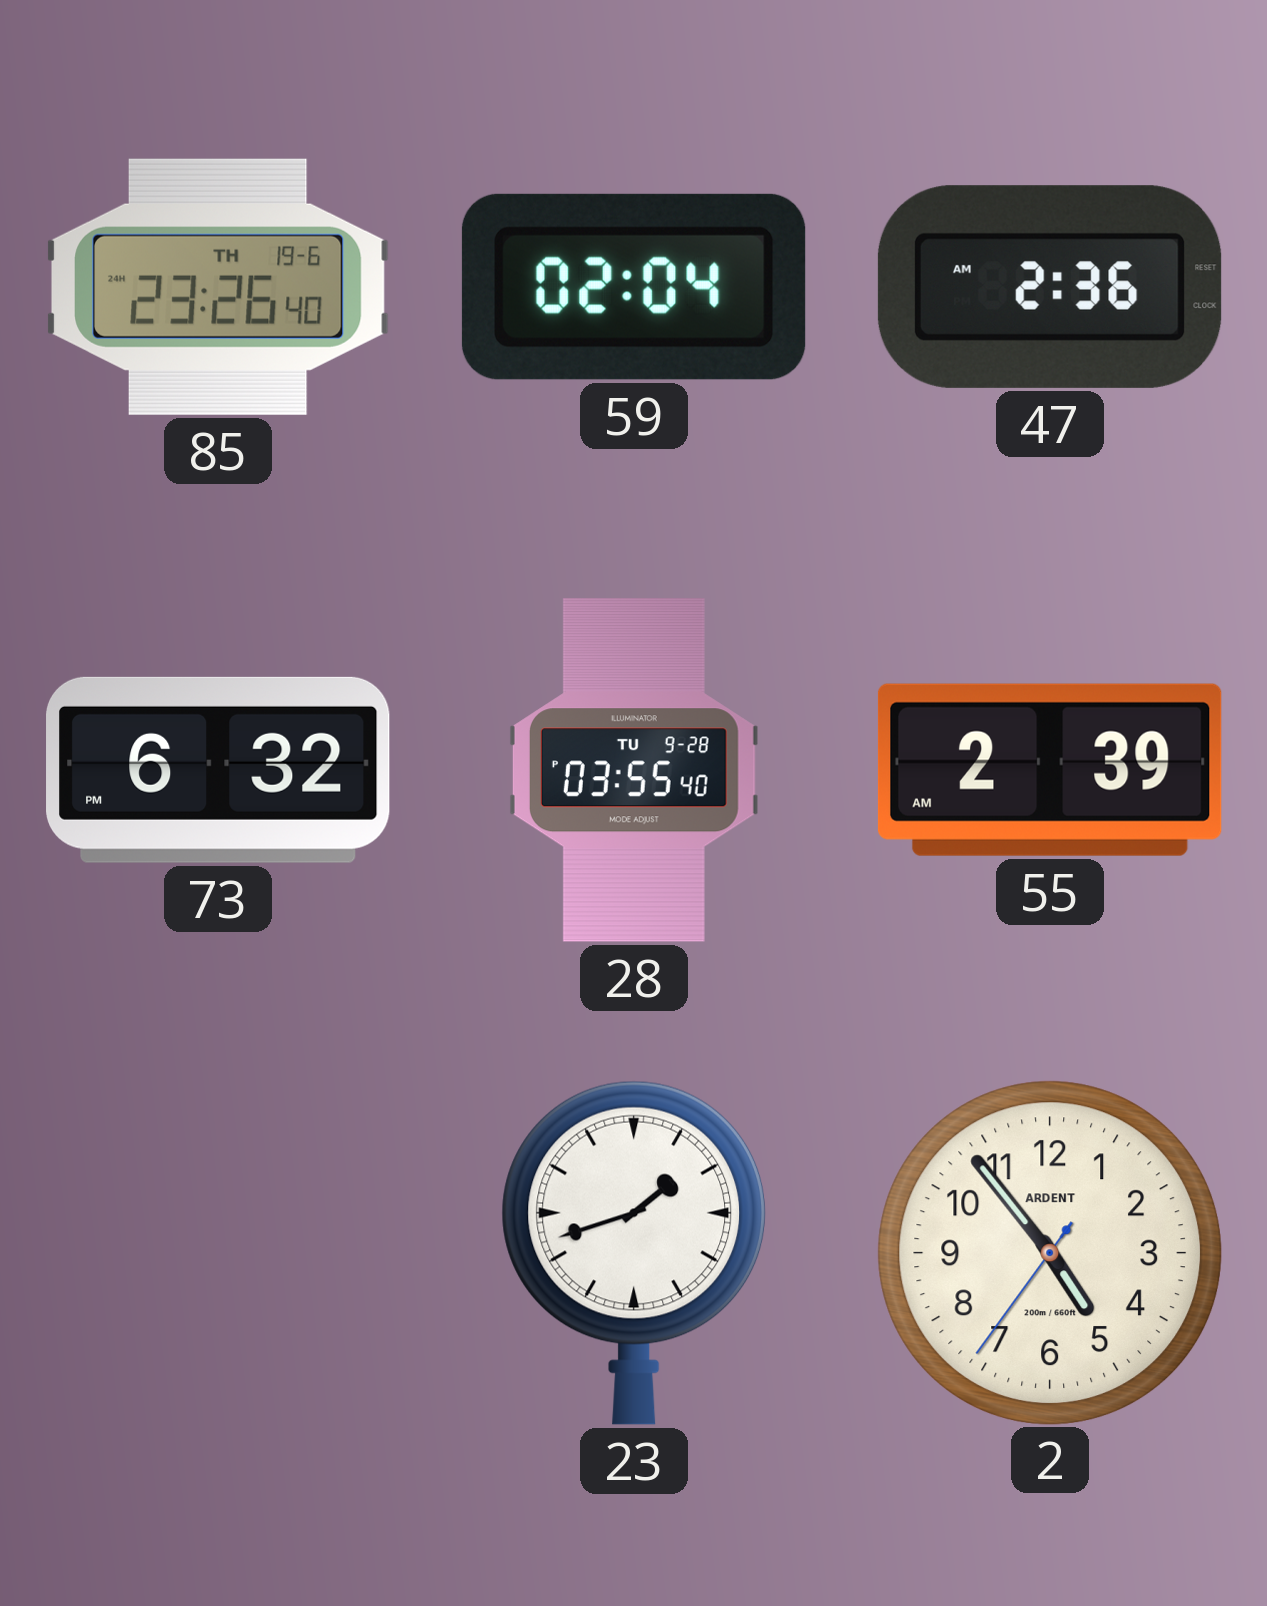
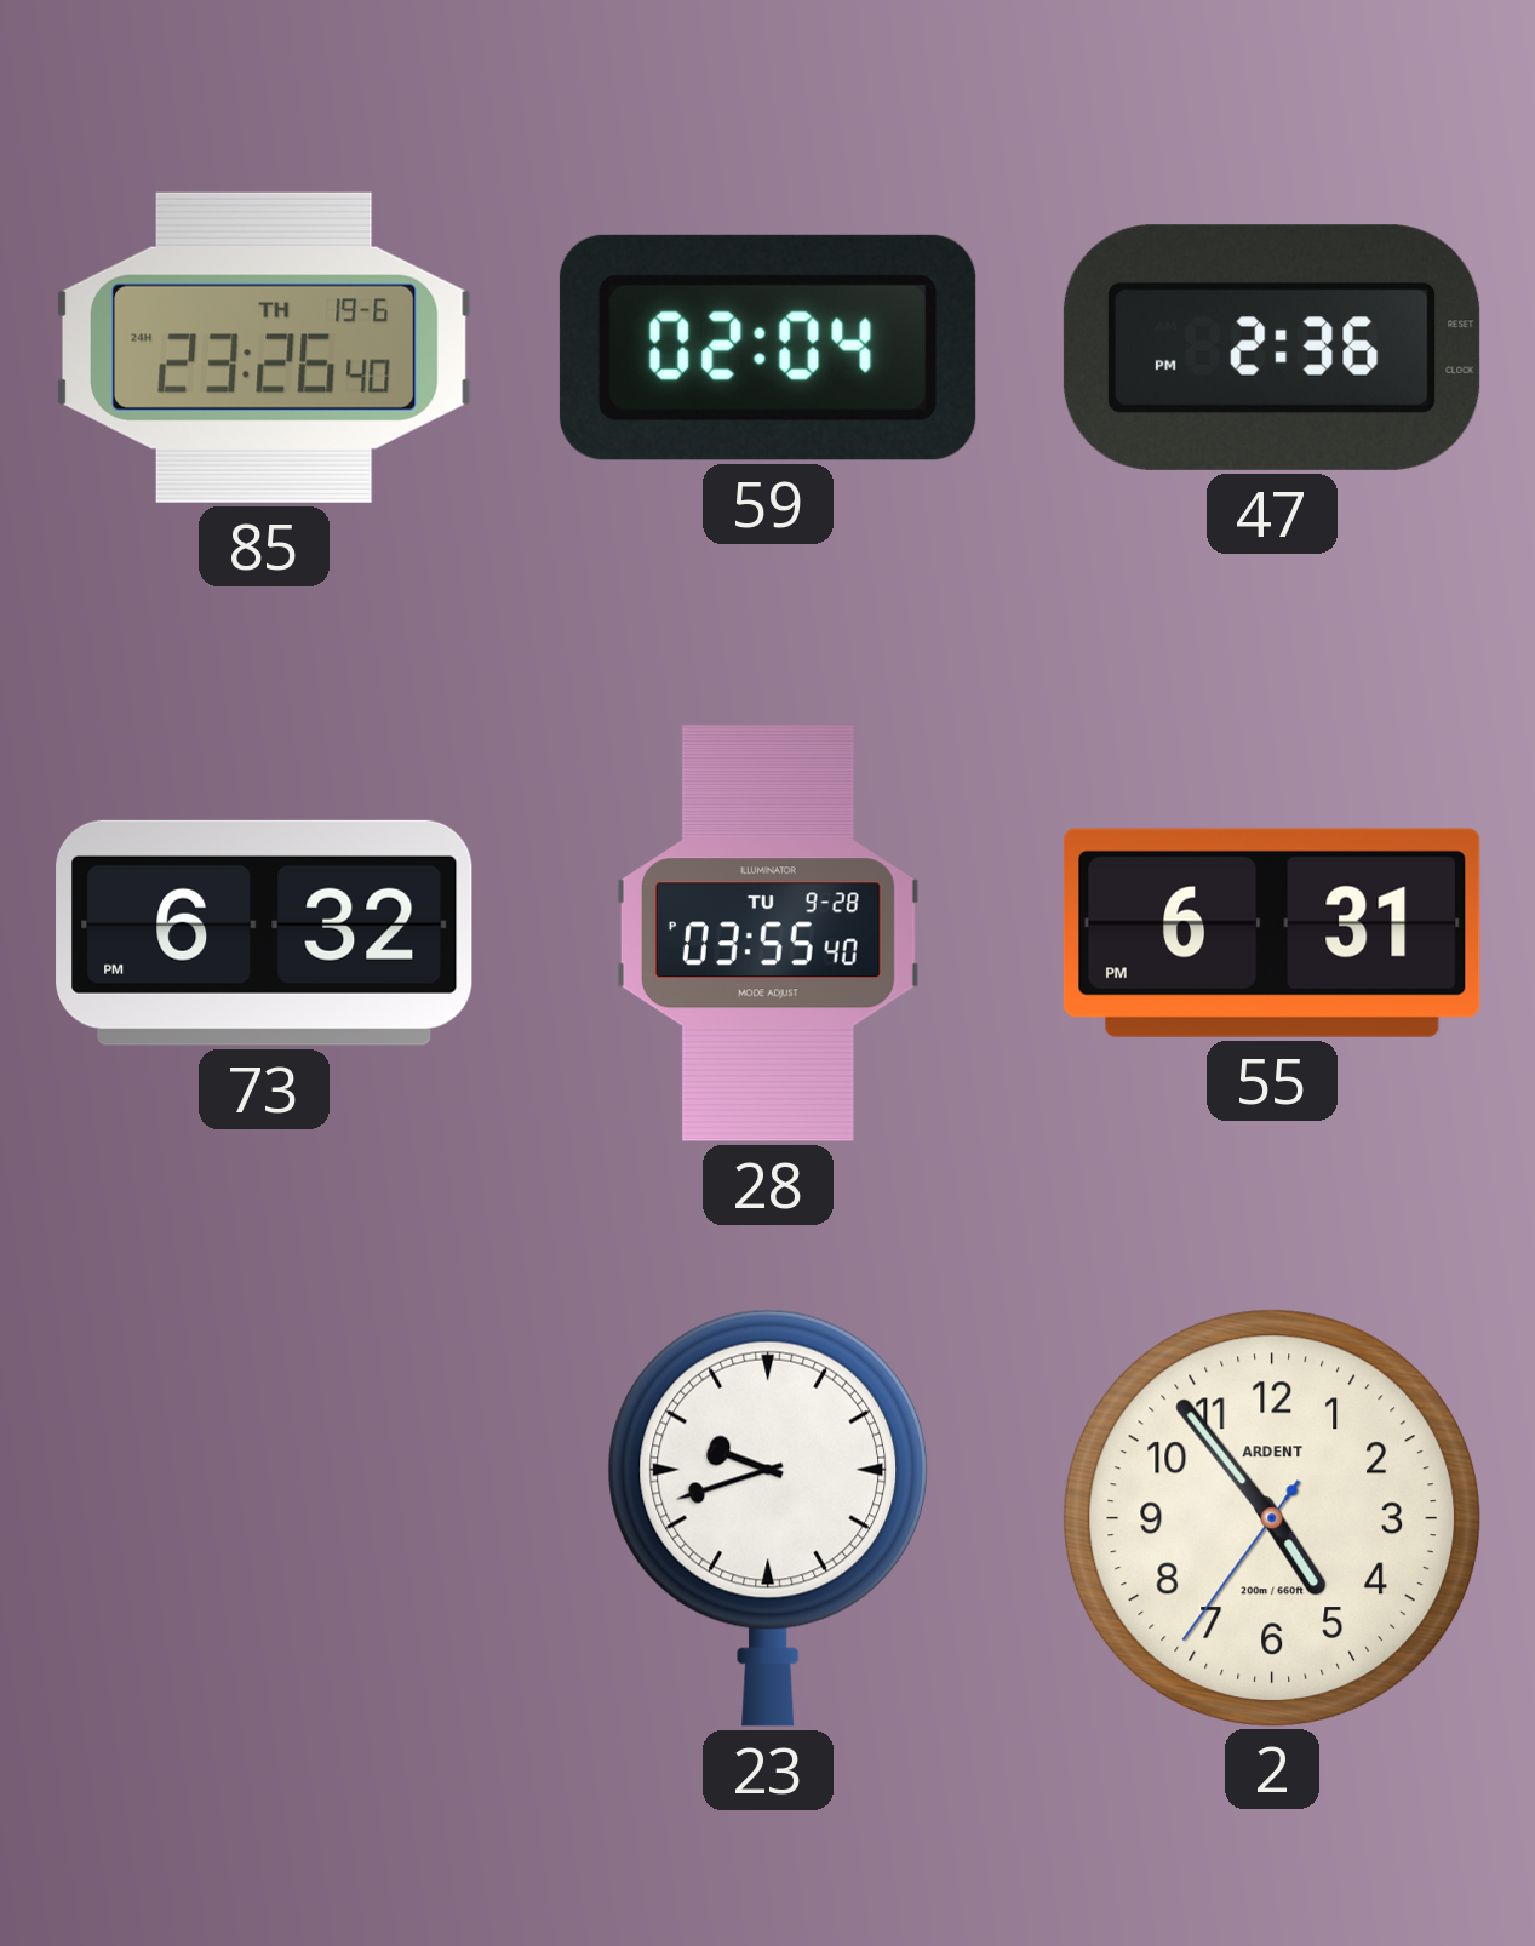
47: 2:36 AM -> 2:36 PM (1272, 348)
55: 2:39 -> 6:31 (1272, 933)
23: 1:42 -> 9:42 (768, 1518)
